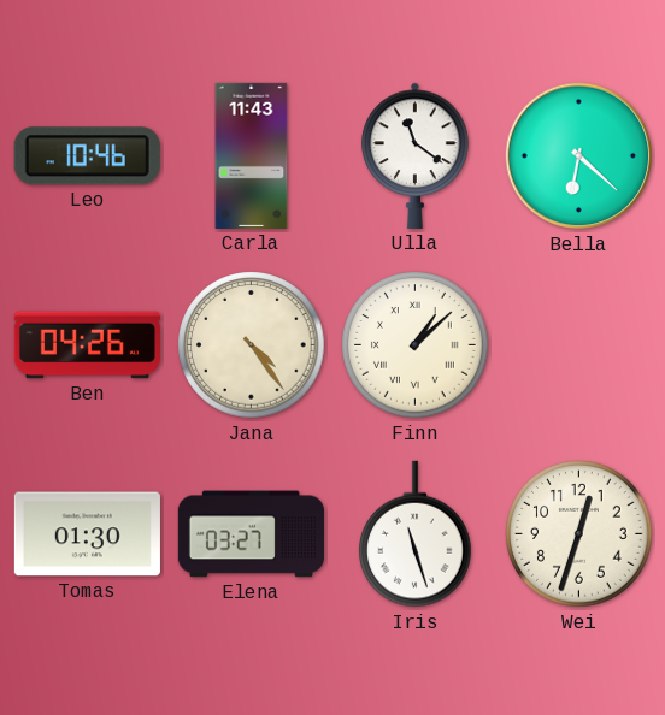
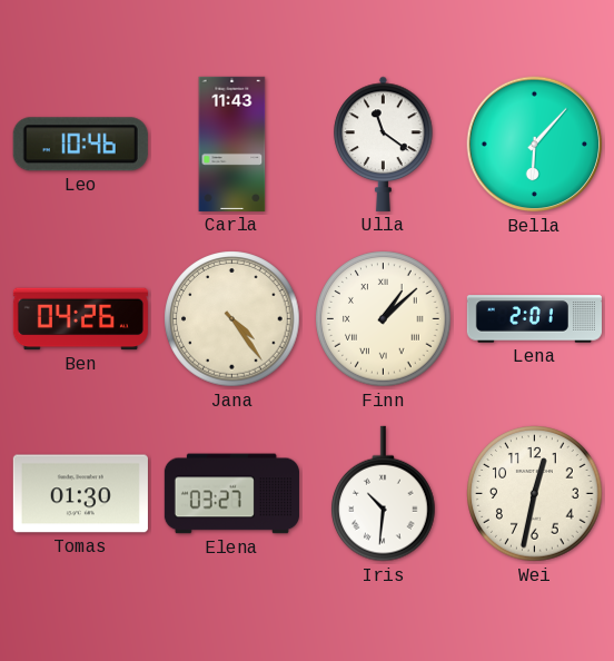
Bella: 6:22 -> 6:07 (535, 145)
Lena: none -> 2:01 (534, 319)
Iris: 11:27 -> 10:31 (384, 494)
Wei: 12:33 -> 12:32 (535, 494)
